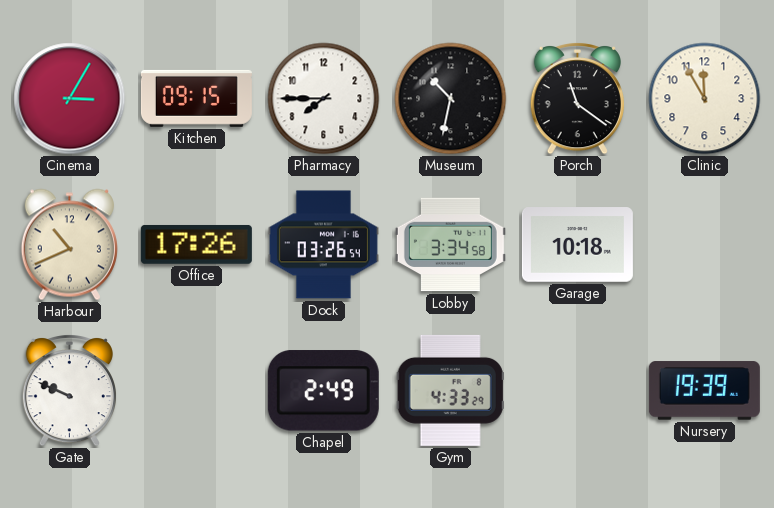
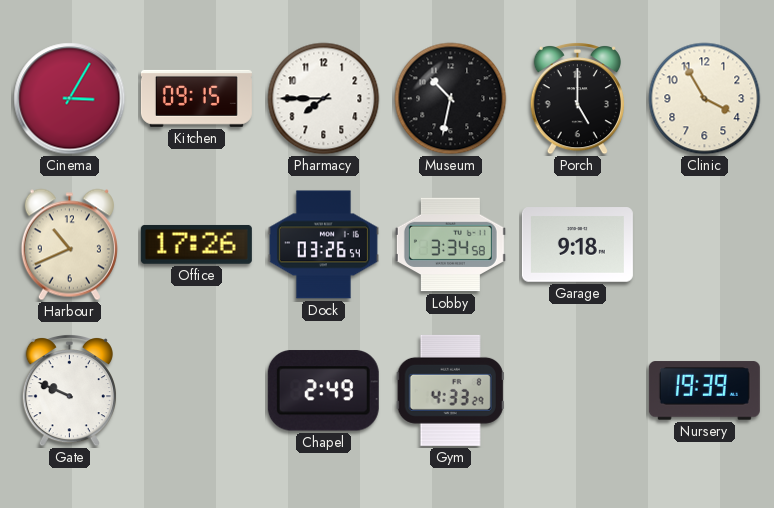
Porch: 11:21 -> 5:00 (577, 98)
Clinic: 11:55 -> 3:55 (705, 99)
Garage: 10:18 -> 9:18 (577, 245)
